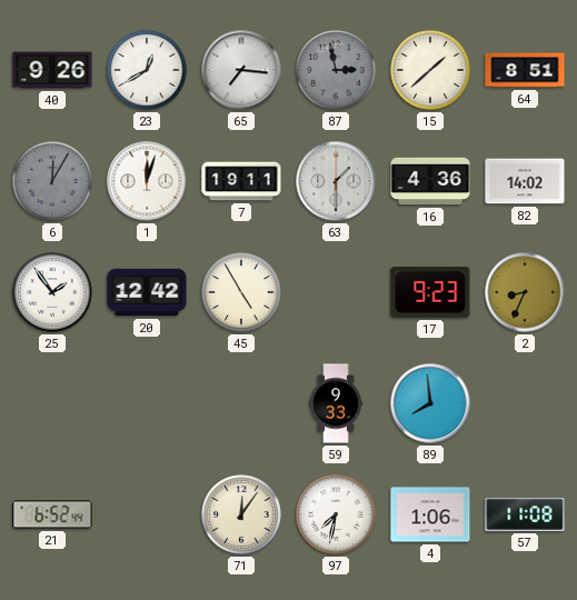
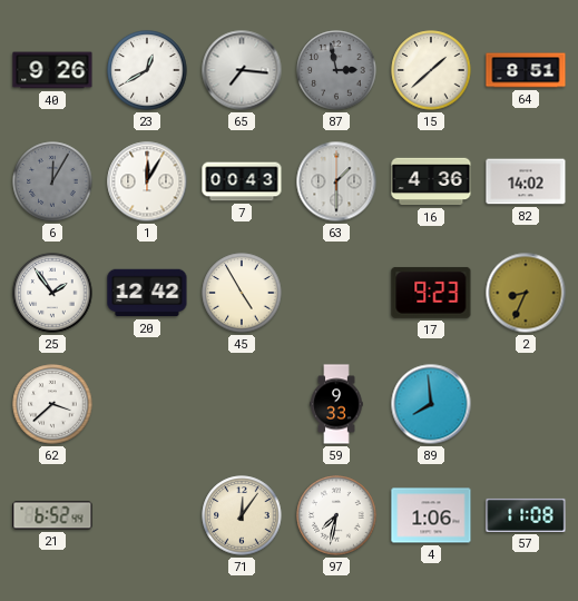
1: 12:03 -> 12:05 (147, 181)
7: 19:11 -> 00:43 (242, 181)
62: none -> 3:38 (52, 404)
